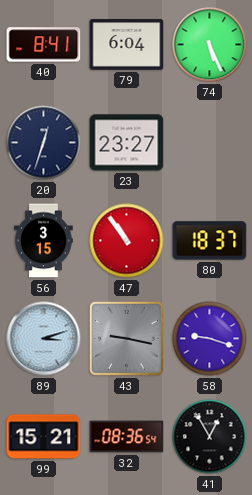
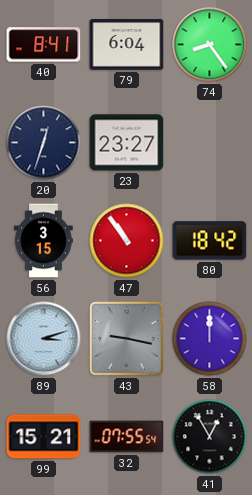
74: 5:26 -> 8:24 (210, 45)
80: 18:37 -> 18:42 (210, 241)
58: 9:18 -> 12:00 (210, 339)
32: 08:36 -> 07:55 (127, 437)
